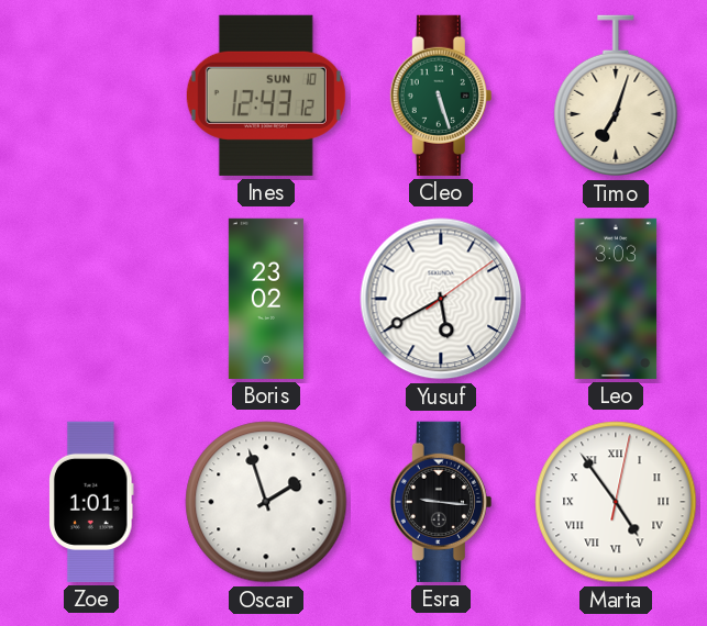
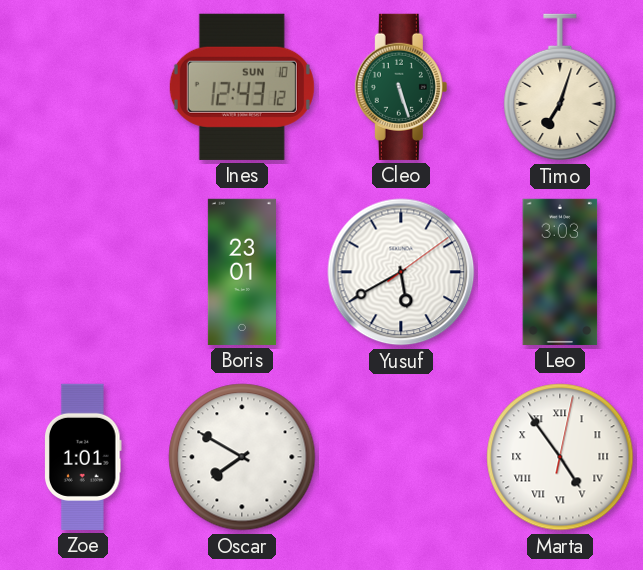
Boris: 23:02 -> 23:01 (242, 272)
Oscar: 1:57 -> 7:50 (242, 457)
Esra: 9:16 -> none (441, 502)
